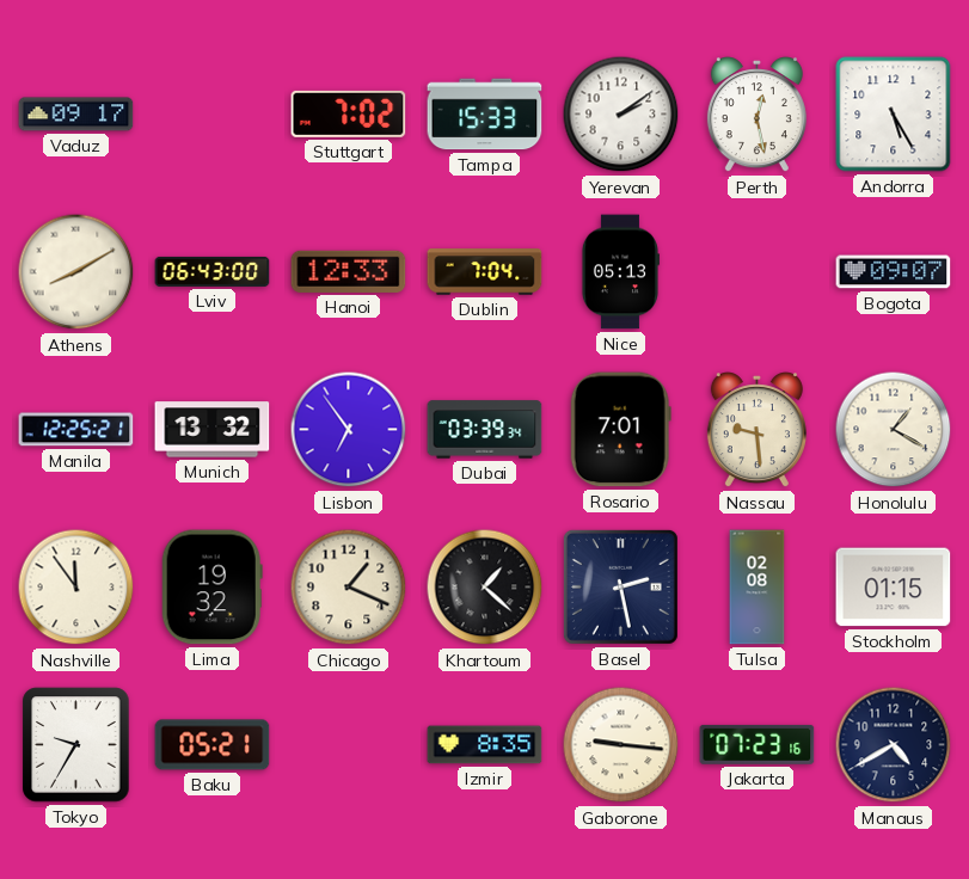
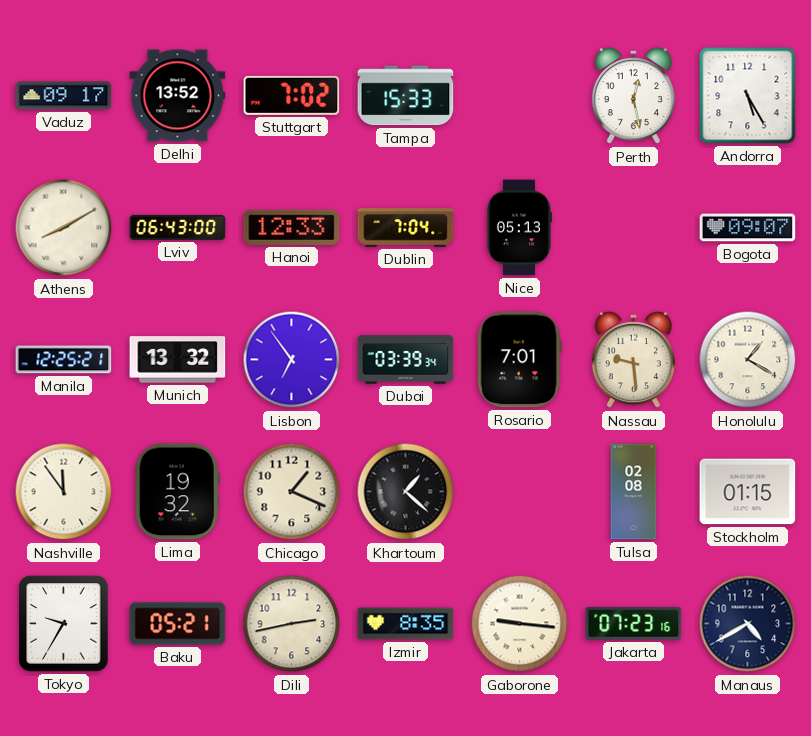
Delhi: none -> 13:52 (178, 96)
Yerevan: 2:09 -> none (621, 115)
Basel: 2:28 -> none (620, 586)
Dili: none -> 2:43 (292, 624)
